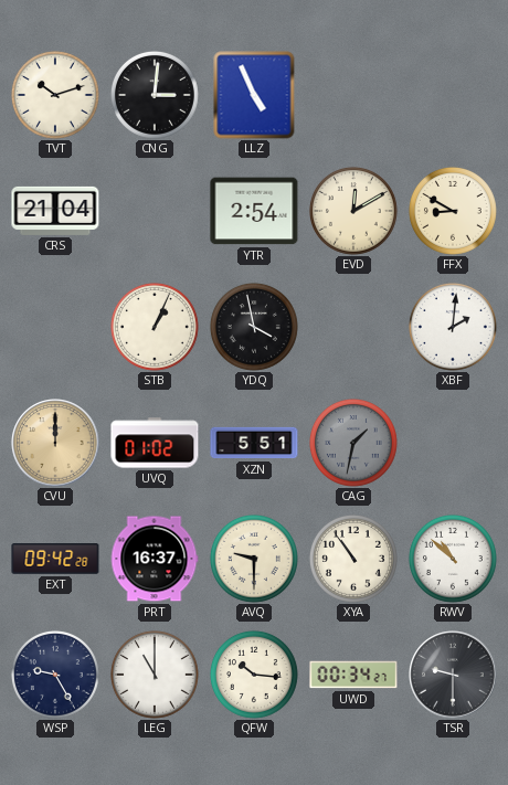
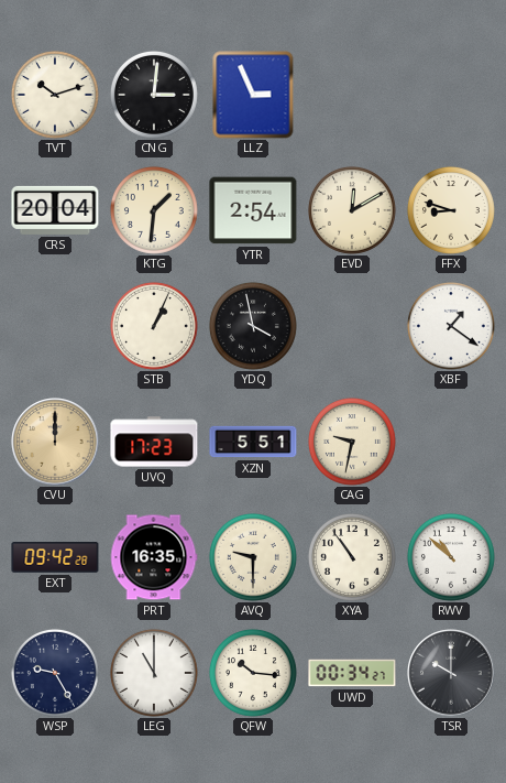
LLZ: 4:56 -> 2:56 (253, 95)
CRS: 21:04 -> 20:04 (55, 210)
KTG: none -> 1:31 (154, 210)
FFX: 8:50 -> 8:48 (451, 210)
XBF: 2:01 -> 1:21 (451, 326)
UVQ: 01:02 -> 17:23 (154, 442)
CAG: 1:32 -> 9:32 (352, 442)
CAG dial: grey -> cream (352, 442)
PRT: 16:37 -> 16:35 (154, 557)
TSR: 9:30 -> 10:00 (451, 673)
